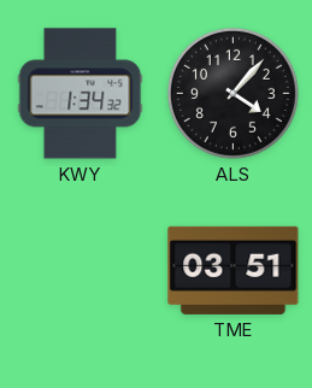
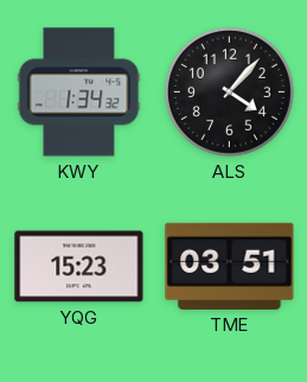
YQG: none -> 15:23 (79, 267)
